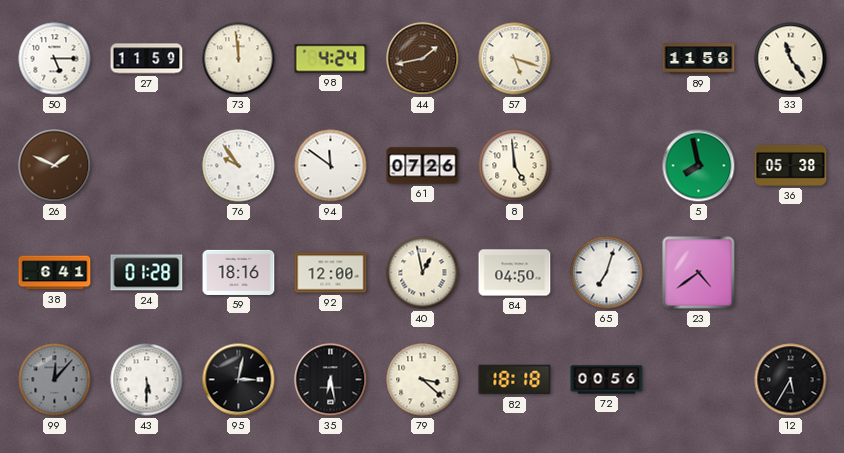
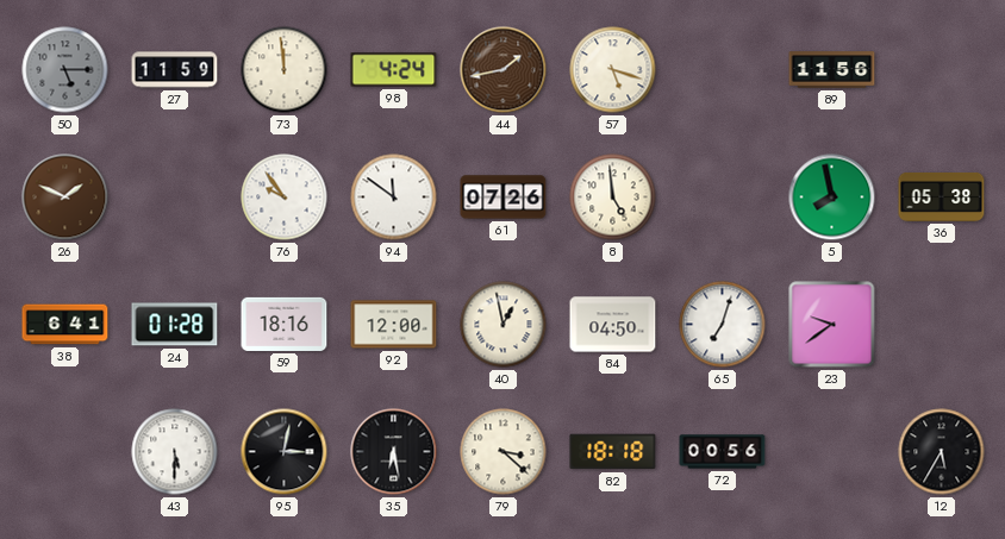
50 dial: white -> grey (65, 70)
33: 11:24 -> none (791, 59)
23: 4:39 -> 9:39 (832, 325)
99: 12:07 -> none (55, 380)
